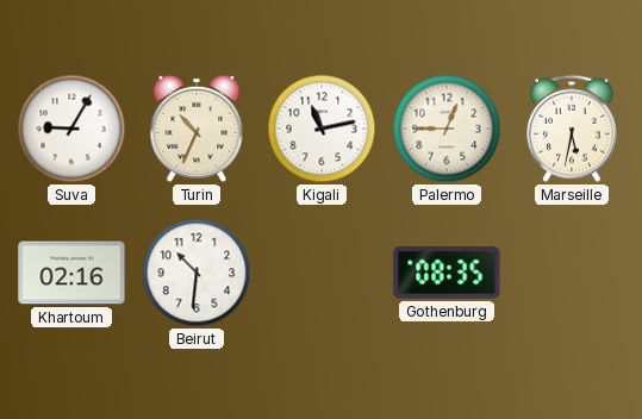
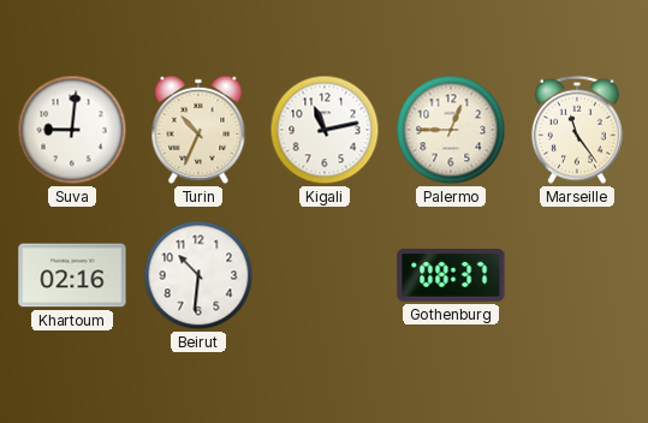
Suva: 9:05 -> 9:01 (72, 130)
Marseille: 5:32 -> 11:24 (577, 130)
Gothenburg: 08:35 -> 08:37 (451, 276)
